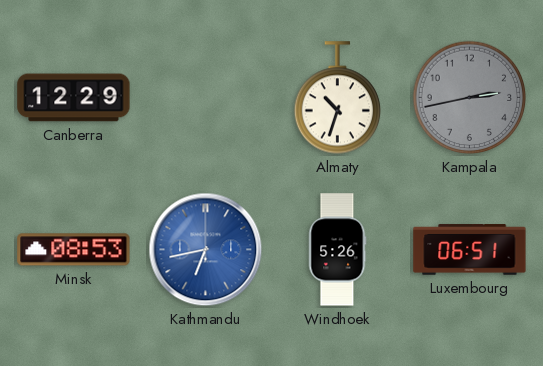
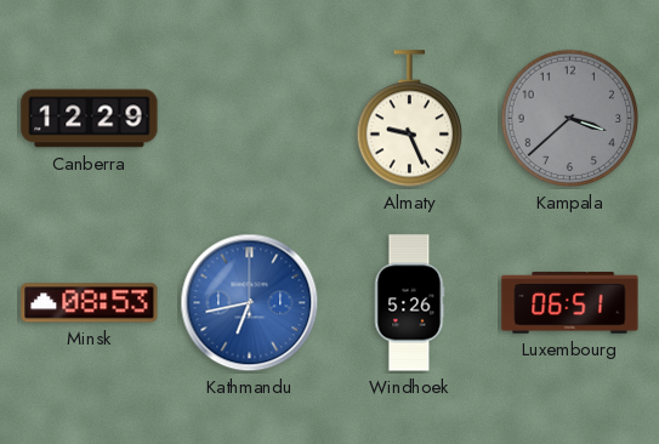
Almaty: 10:33 -> 9:26 (409, 119)
Kampala: 2:43 -> 3:38 (570, 119)
